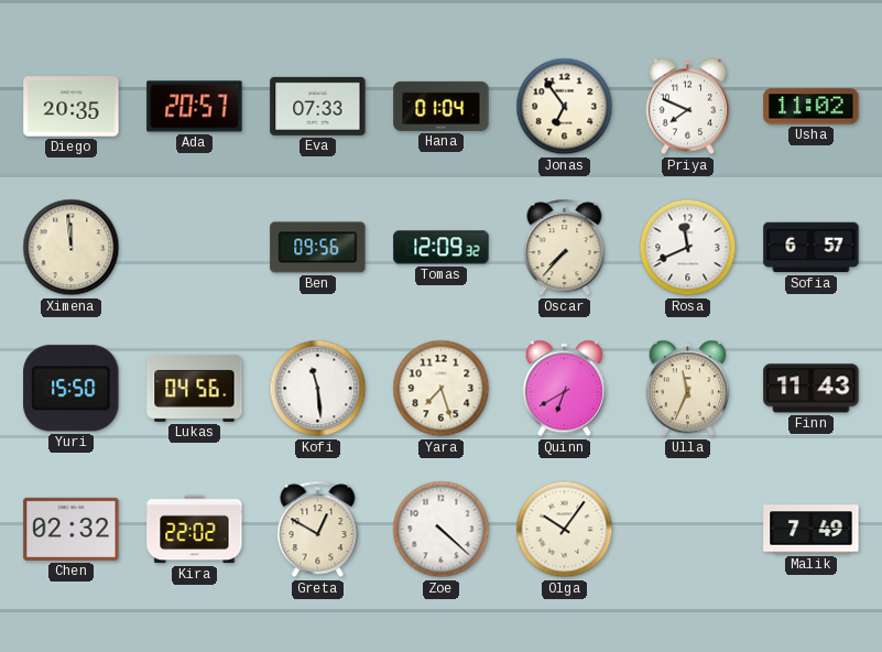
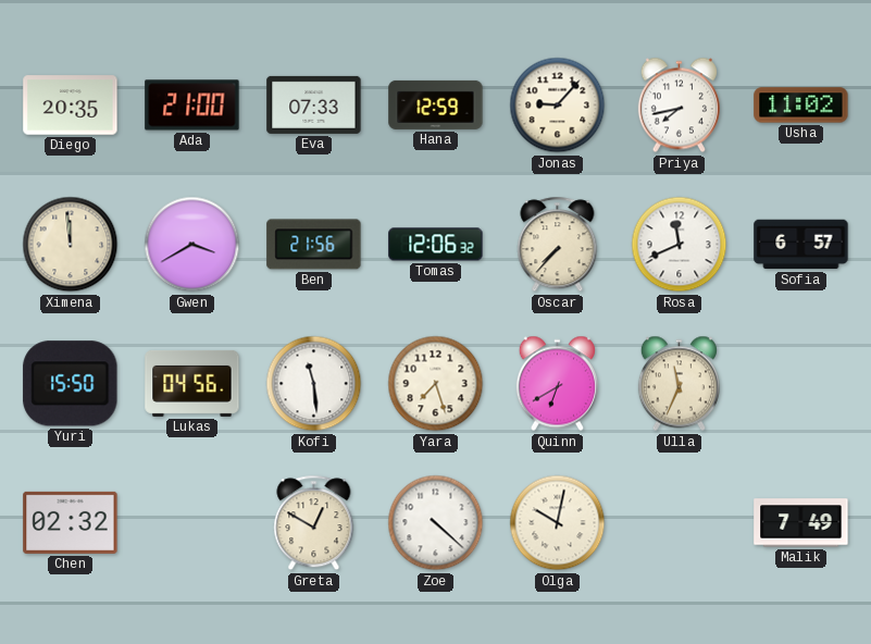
Ada: 20:57 -> 21:00 (192, 106)
Hana: 01:04 -> 12:59 (436, 104)
Jonas: 6:54 -> 9:07 (558, 106)
Priya: 7:49 -> 7:43 (679, 106)
Gwen: none -> 3:40 (192, 245)
Ben: 09:56 -> 21:56 (314, 245)
Tomas: 12:09 -> 12:06 (436, 245)
Finn: 11:43 -> none (812, 389)
Kira: 22:02 -> none (195, 530)
Olga: 10:06 -> 10:02 (558, 523)
